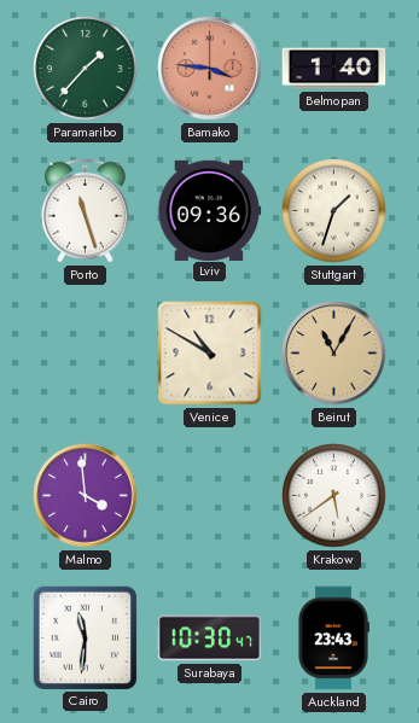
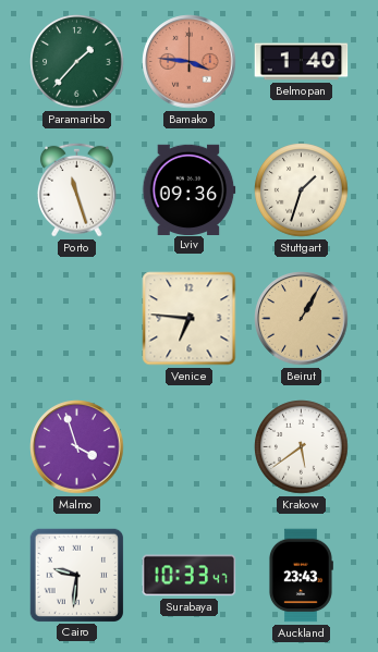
Venice: 10:50 -> 6:46 (190, 319)
Beirut: 11:05 -> 1:05 (302, 319)
Malmo: 3:59 -> 3:57 (77, 447)
Cairo: 11:31 -> 9:31 (76, 575)
Surabaya: 10:30 -> 10:33 (190, 576)
